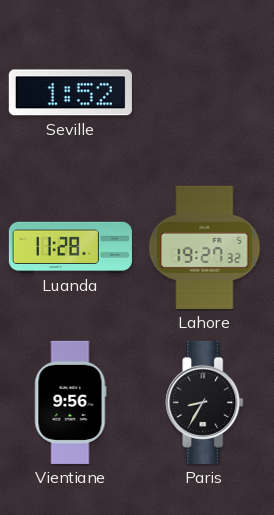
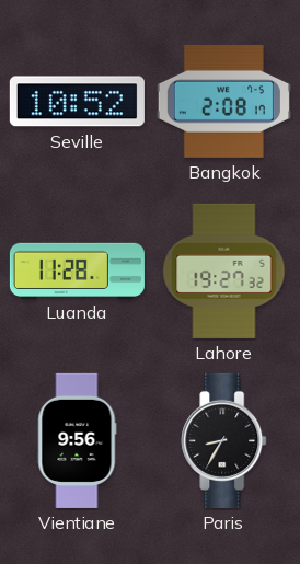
Seville: 1:52 -> 10:52 (77, 102)
Bangkok: none -> 2:08 (223, 101)
